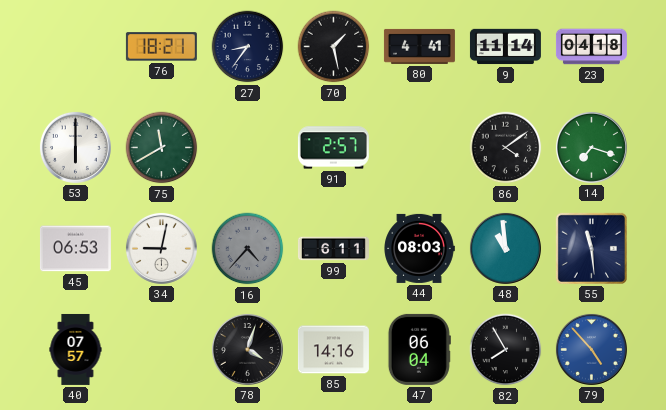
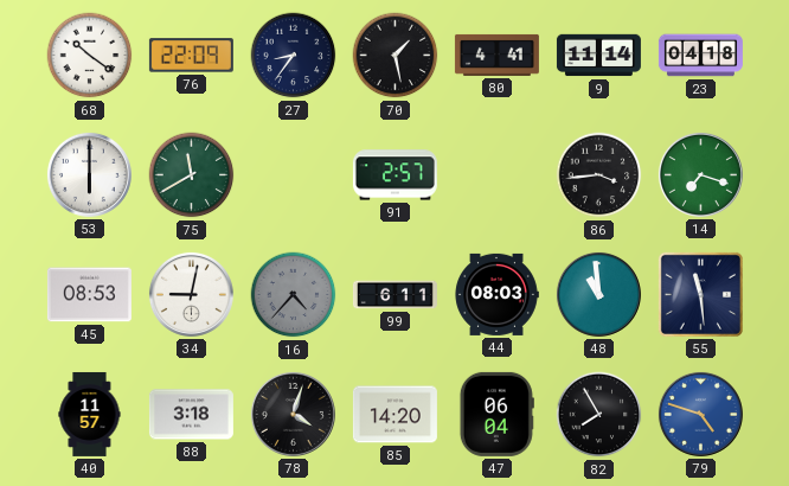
68: none -> 10:21 (90, 56)
76: 18:21 -> 22:09 (191, 56)
86: 4:09 -> 3:44 (599, 175)
45: 06:53 -> 08:53 (89, 295)
40: 07:57 -> 11:57 (90, 414)
88: none -> 3:18 (191, 415)
85: 14:16 -> 14:20 (394, 415)
79: 4:53 -> 4:48 (700, 414)
